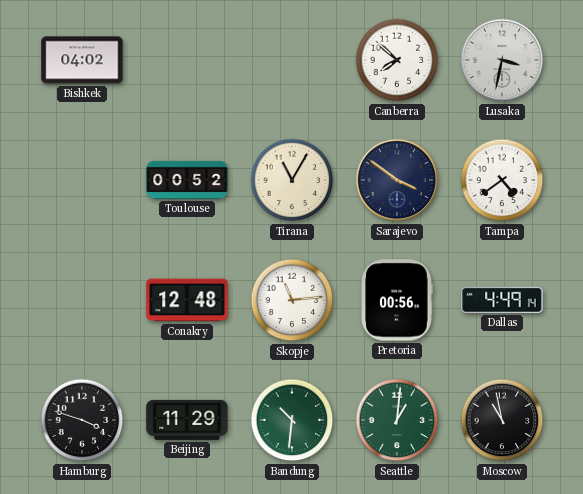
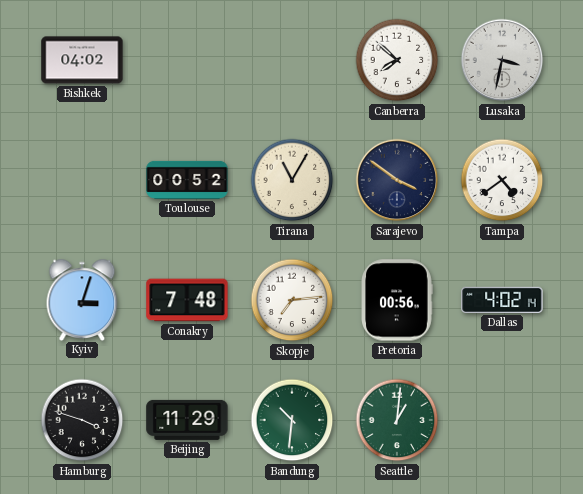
Kyiv: none -> 3:03 (82, 299)
Conakry: 12:48 -> 7:48 (187, 300)
Skopje: 11:14 -> 7:14 (292, 300)
Dallas: 4:49 -> 4:02 (502, 300)
Moscow: 10:58 -> none (502, 420)
